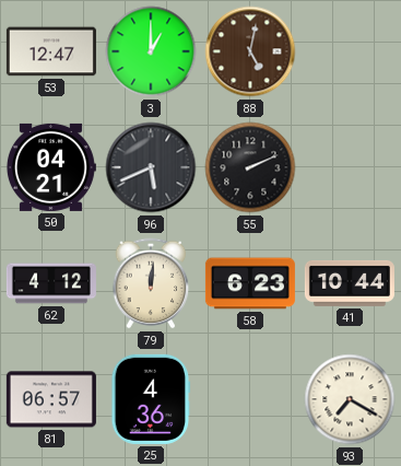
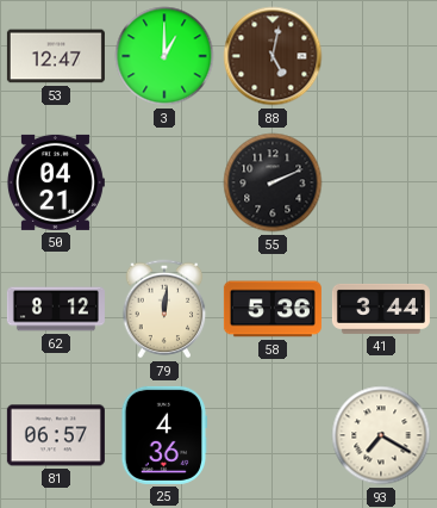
96: 5:41 -> none (151, 167)
62: 4:12 -> 8:12 (56, 309)
58: 6:23 -> 5:36 (273, 309)
41: 10:44 -> 3:44 (381, 309)
